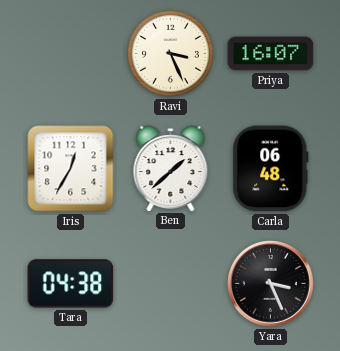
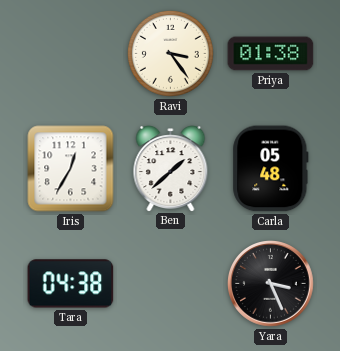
Ravi: 3:26 -> 3:24 (170, 53)
Priya: 16:07 -> 01:38 (271, 54)
Carla: 06:48 -> 05:48 (271, 169)
